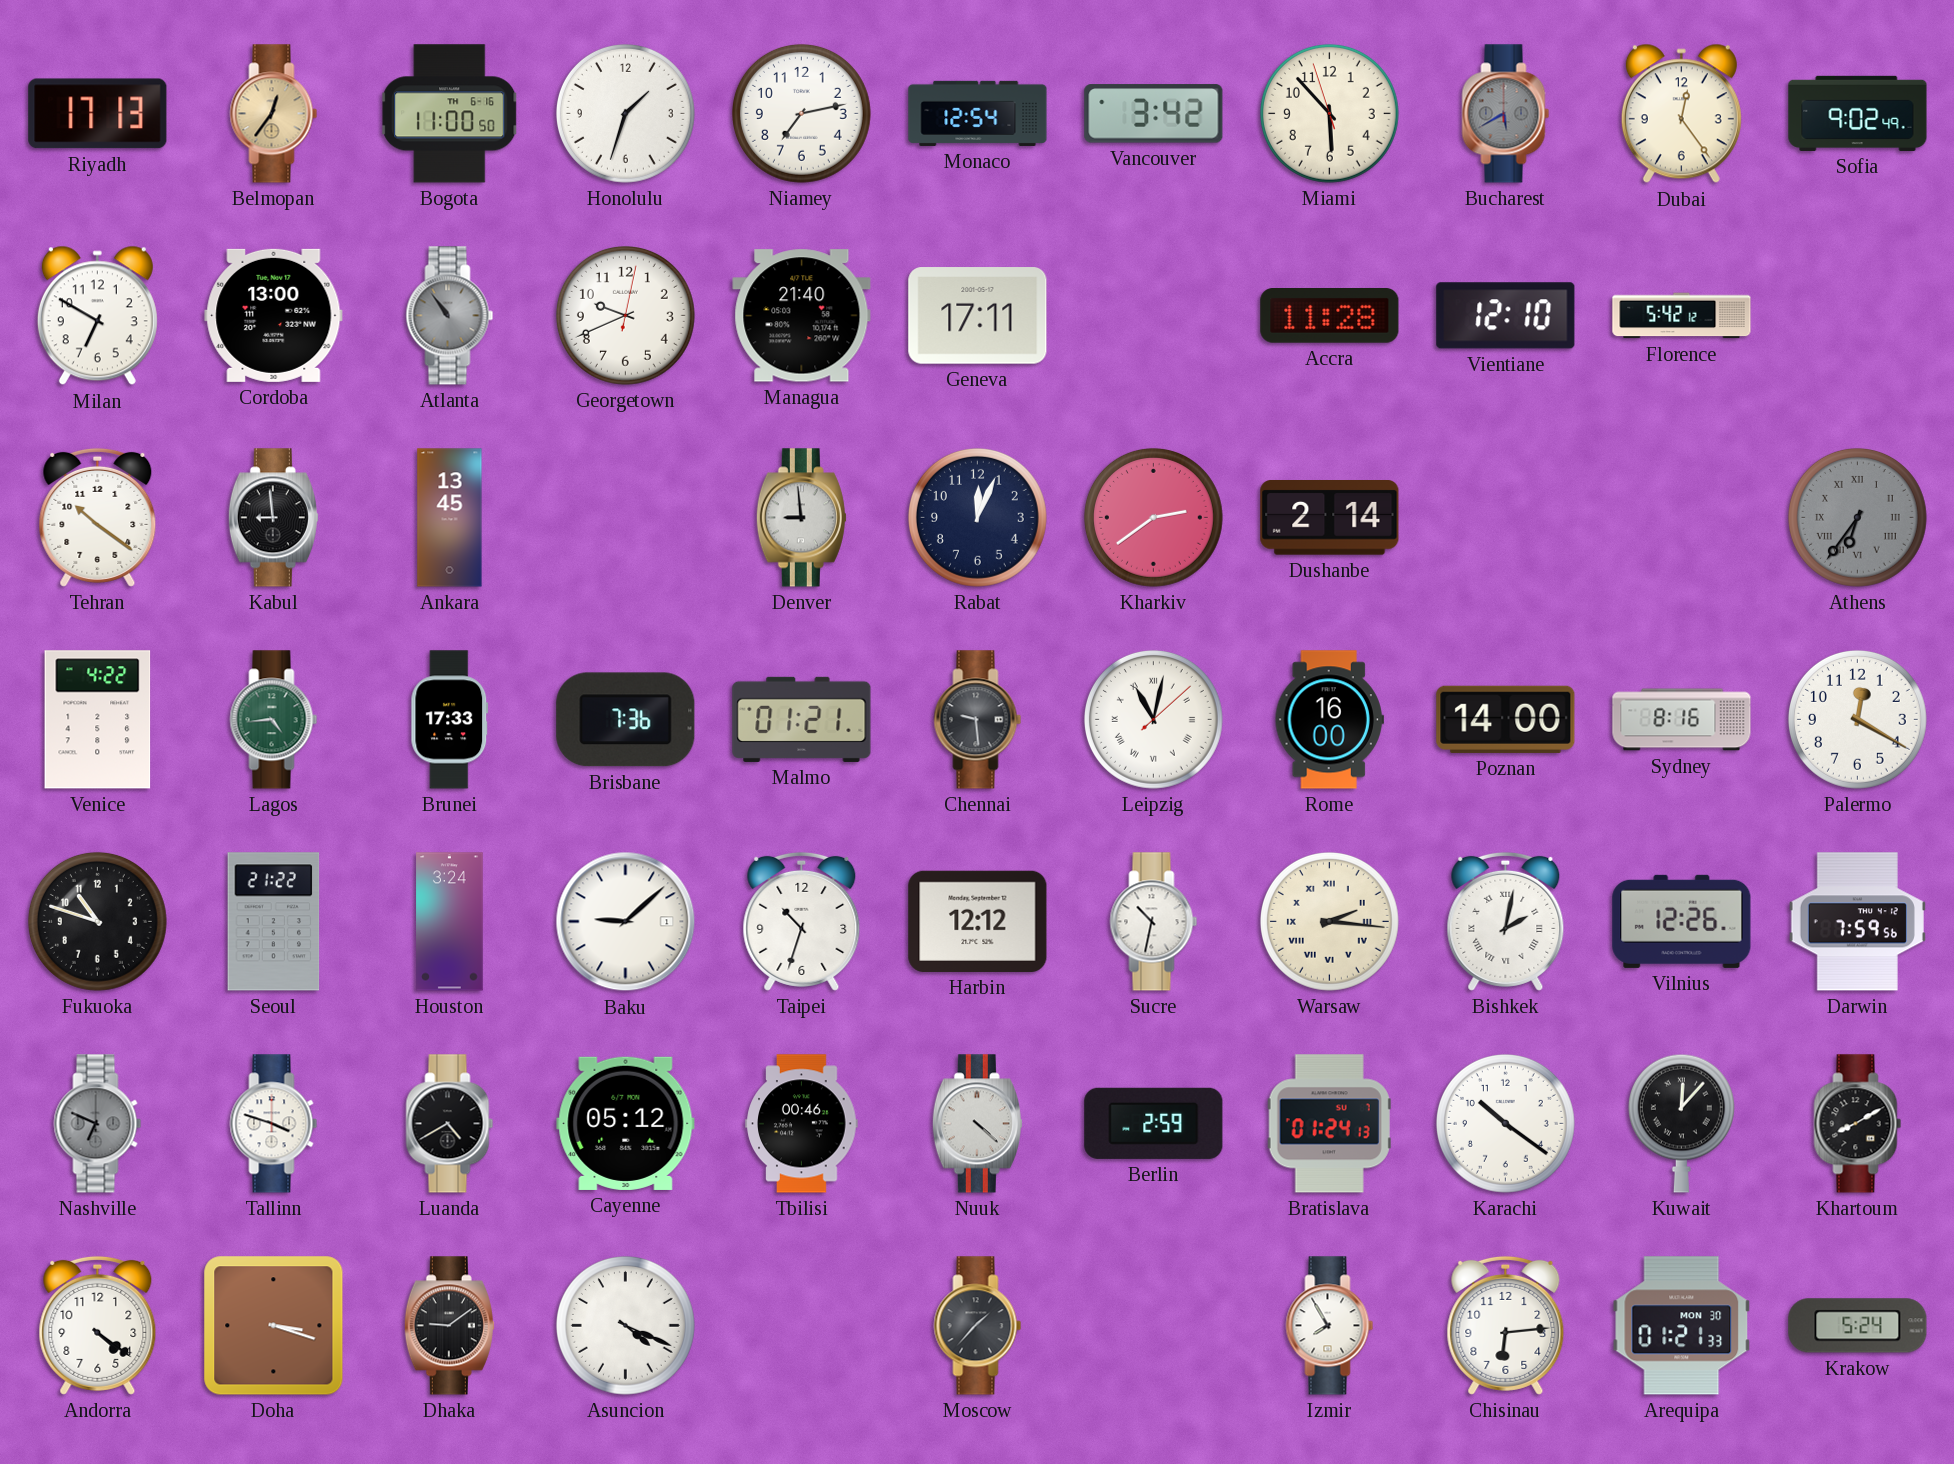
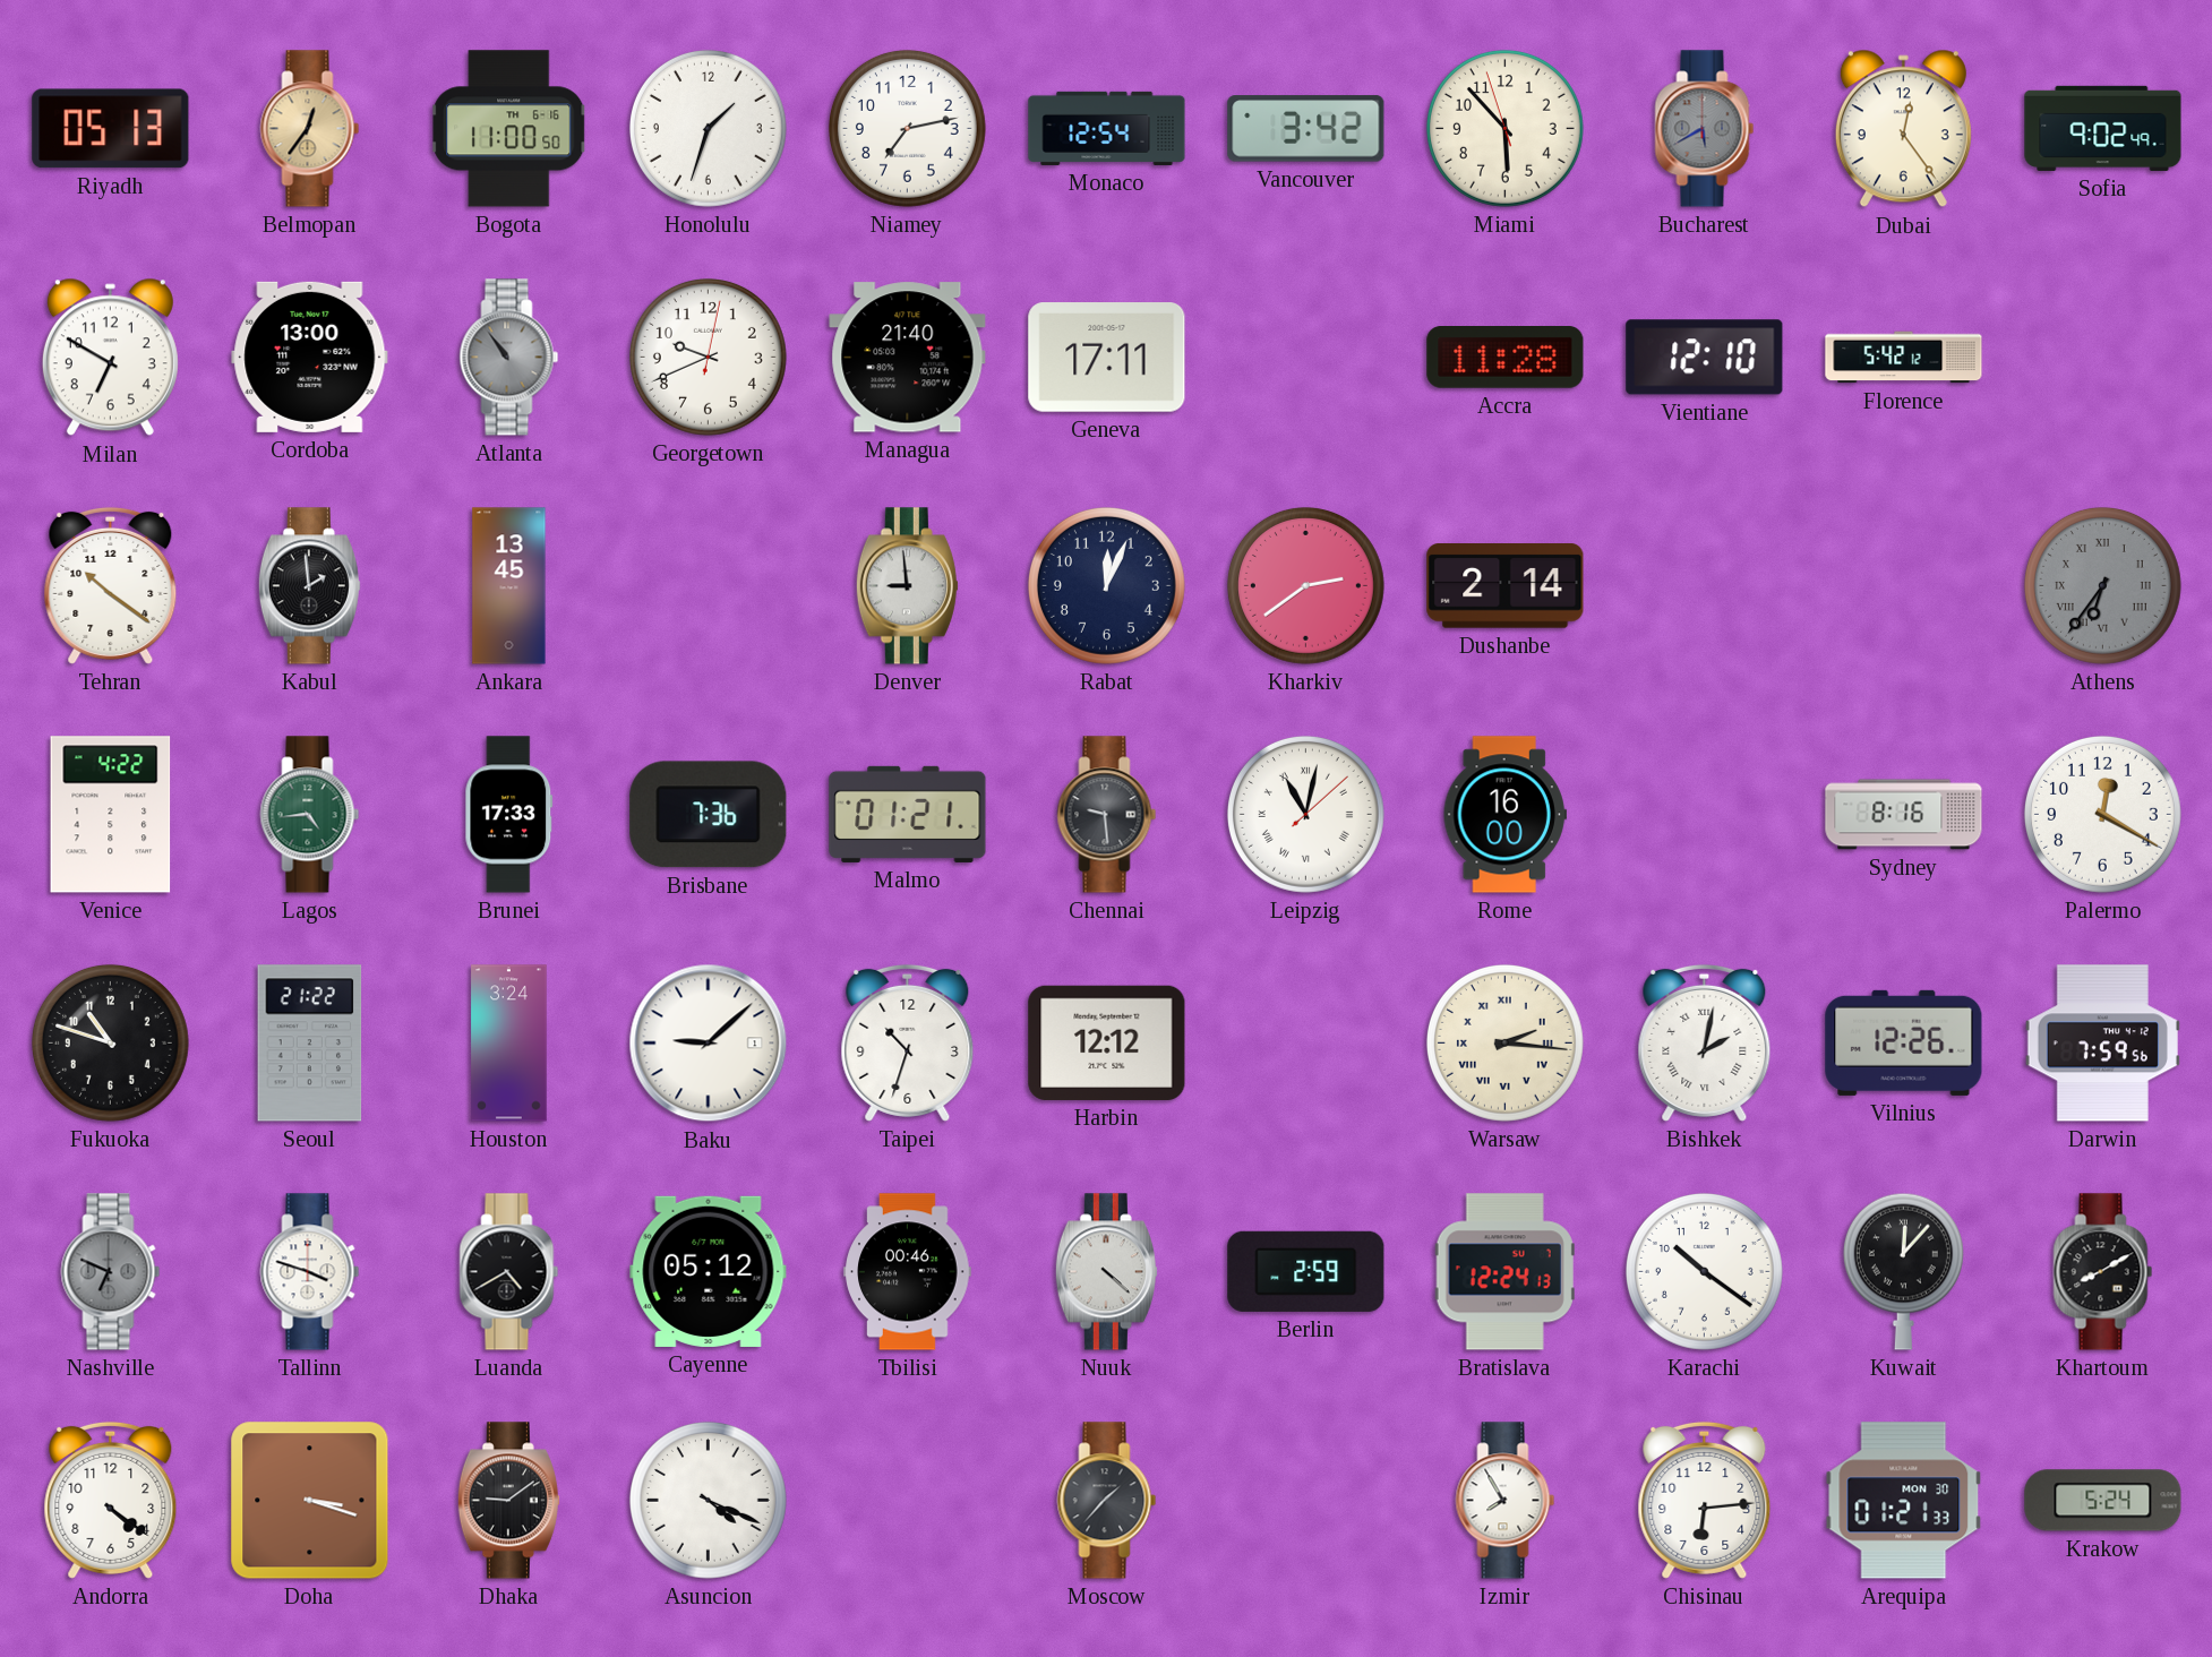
Riyadh: 17:13 -> 05:13 (111, 129)
Kabul: 8:59 -> 1:59 (309, 586)
Poznan: 14:00 -> none (1506, 719)
Sucre: 10:32 -> none (1154, 922)
Bratislava: 01:24 -> 12:24 (1504, 1272)
